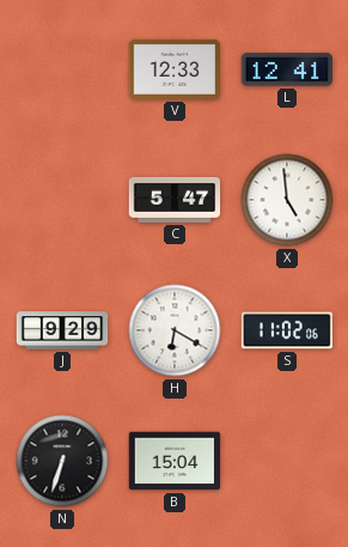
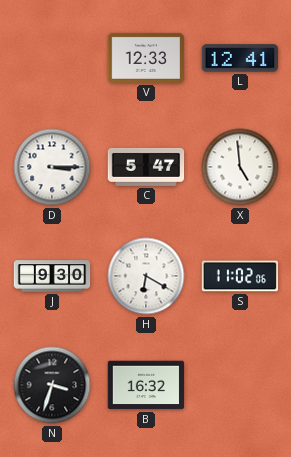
D: none -> 3:15 (52, 167)
J: 9:29 -> 9:30 (52, 276)
N: 6:33 -> 3:33 (52, 385)
B: 15:04 -> 16:32 (146, 385)
